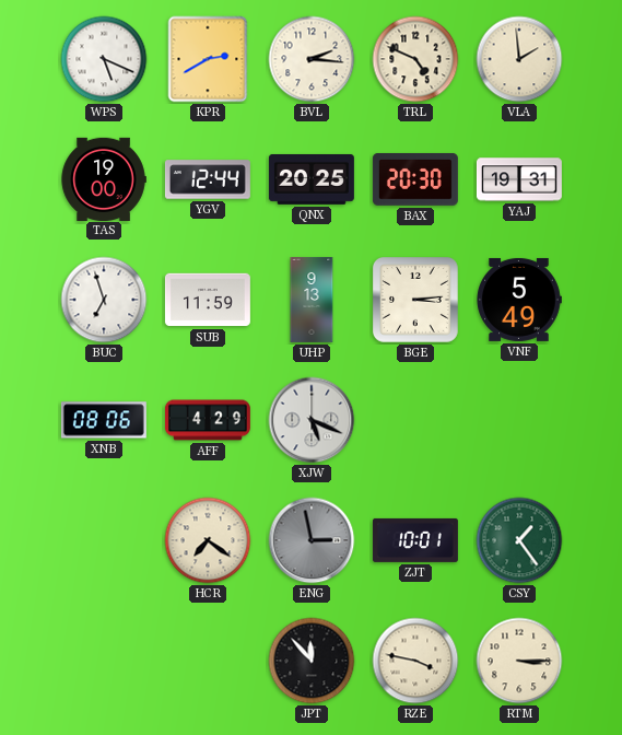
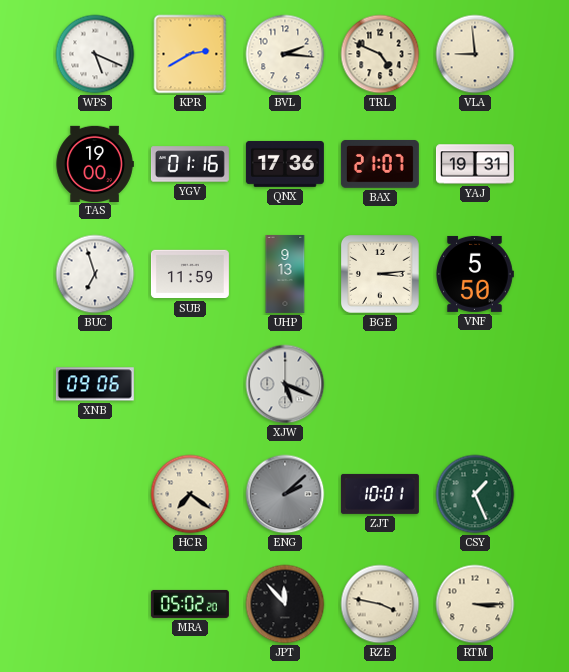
VLA: 1:59 -> 8:59 (475, 54)
YGV: 12:44 -> 01:16 (190, 164)
QNX: 20:25 -> 17:36 (285, 164)
BAX: 20:30 -> 21:07 (380, 164)
VNF: 5:49 -> 5:50 (475, 274)
XNB: 08:06 -> 09:06 (95, 384)
AFF: 4:29 -> none (208, 420)
ENG: 2:58 -> 2:08 (285, 494)
CSY: 1:24 -> 1:26 (475, 494)
MRA: none -> 05:02 (190, 604)
